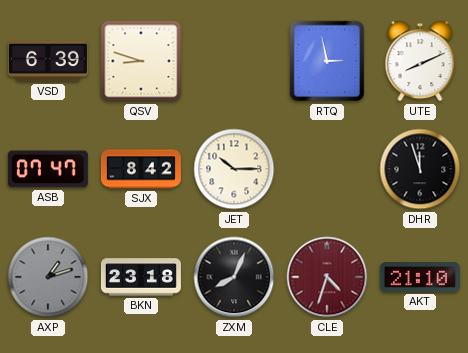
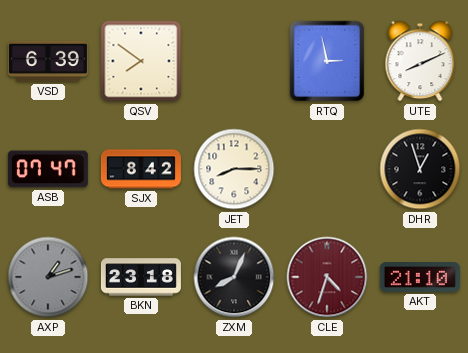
QSV: 8:48 -> 7:51 (141, 61)
JET: 10:15 -> 8:15 (234, 169)
DHR: 11:57 -> 12:57 (420, 169)
